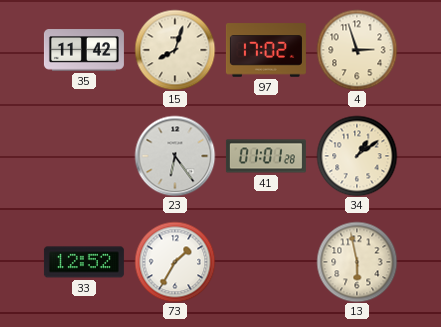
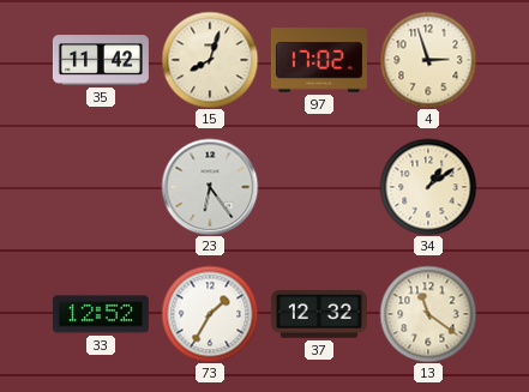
41: 01:01 -> none (266, 156)
37: none -> 12:32 (319, 314)
13: 5:58 -> 11:21 (428, 314)
